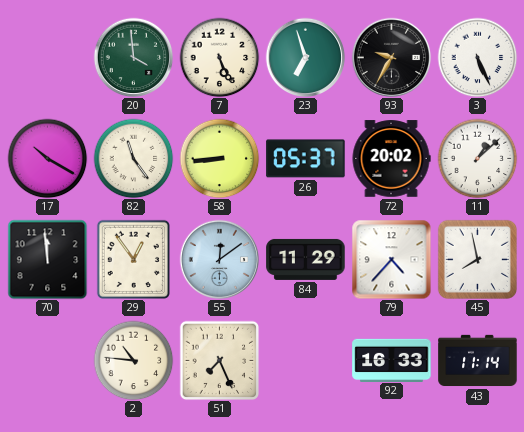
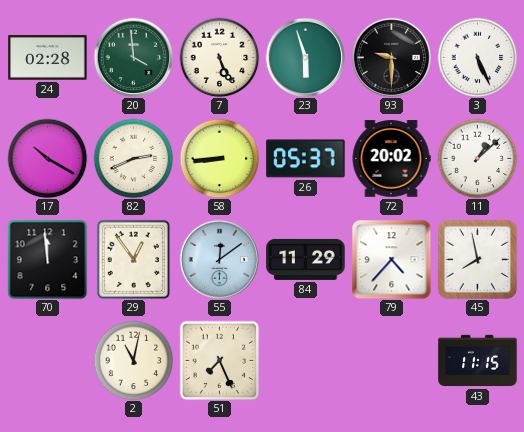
24: none -> 02:28 (48, 58)
23: 6:57 -> 5:57 (305, 57)
93: 9:35 -> 9:30 (391, 57)
82: 11:24 -> 2:41 (133, 158)
2: 10:46 -> 11:02 (133, 360)
92: 16:33 -> none (392, 360)
43: 11:14 -> 11:15 (478, 361)
